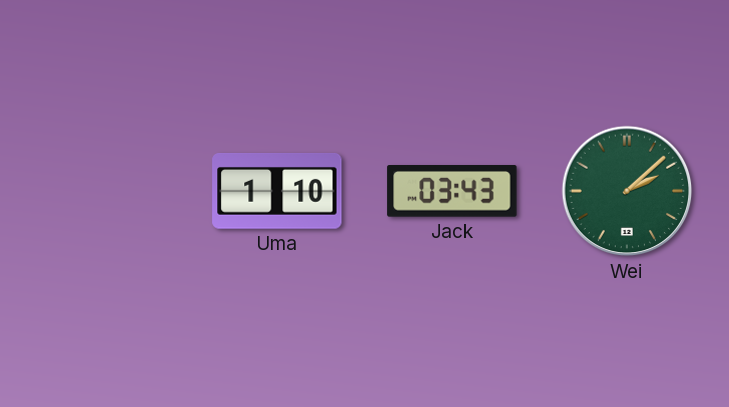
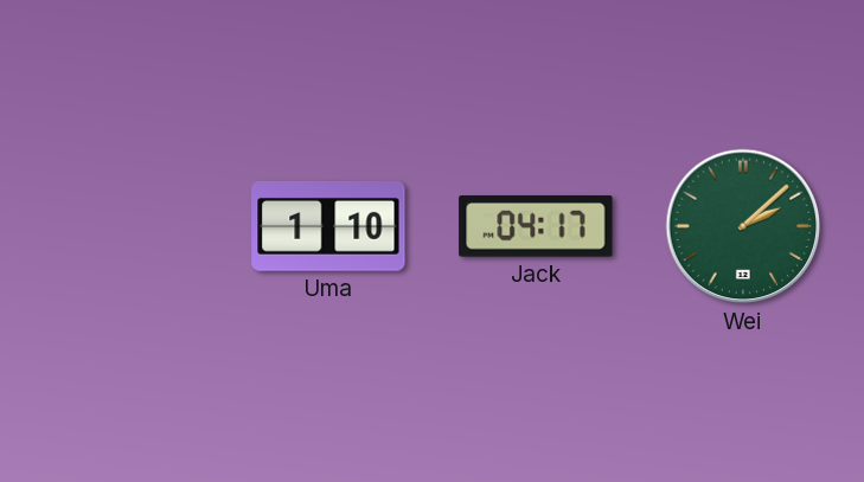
Jack: 03:43 -> 04:17 (536, 227)
